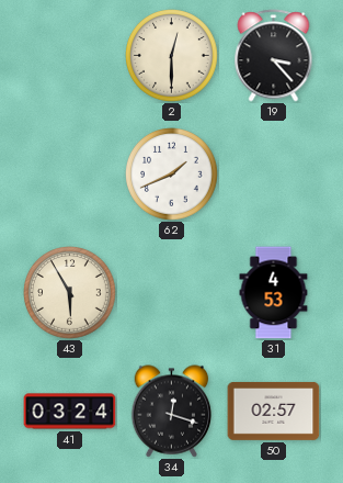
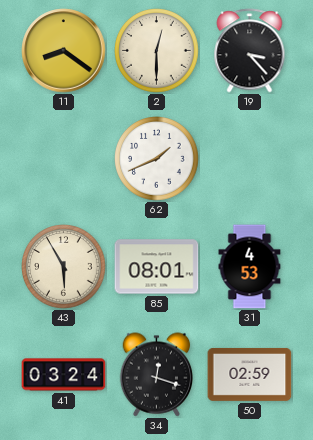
11: none -> 8:21 (64, 51)
85: none -> 08:01 (157, 267)
50: 02:57 -> 02:59 (250, 374)
